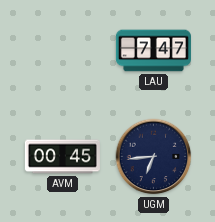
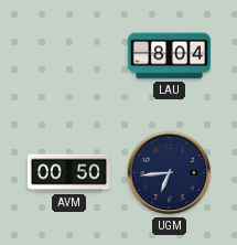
LAU: 7:47 -> 8:04 (169, 56)
AVM: 00:45 -> 00:50 (68, 173)
